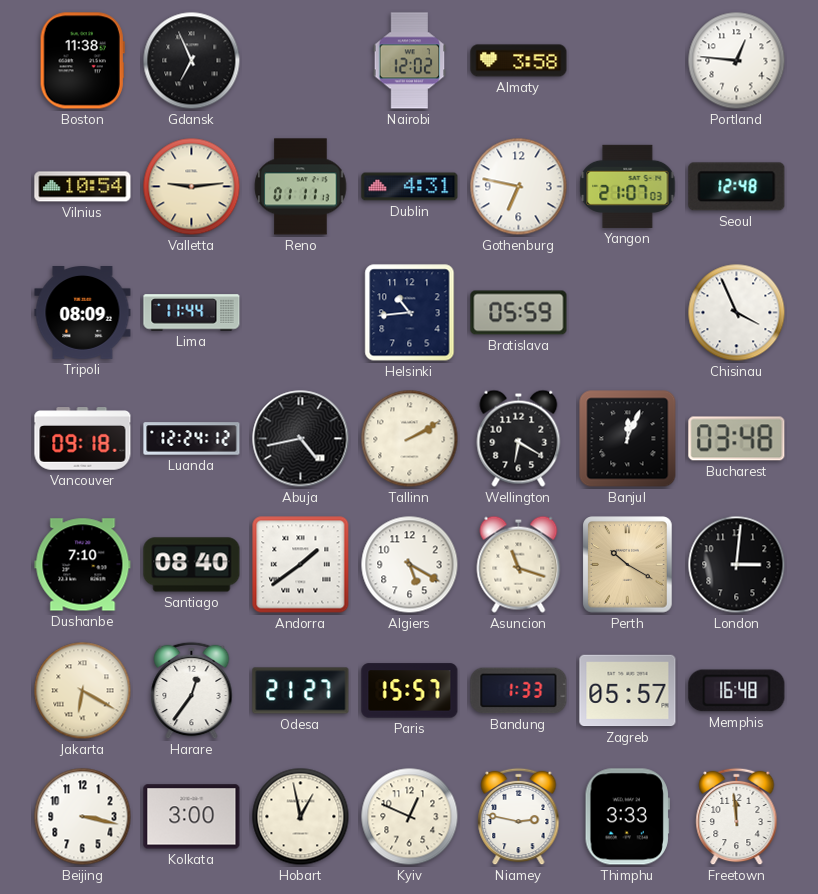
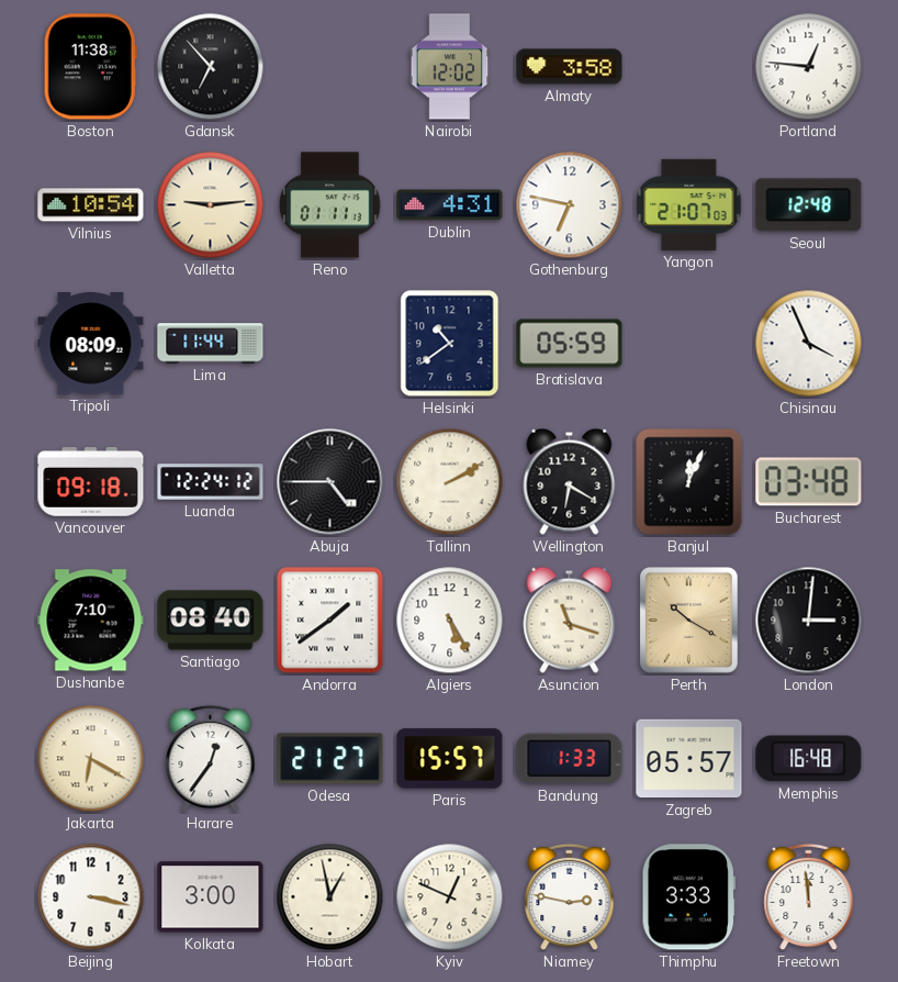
Gdansk: 6:56 -> 6:53 (211, 67)
Helsinki: 10:44 -> 10:39 (450, 344)
Abuja: 4:43 -> 4:45 (330, 482)
Algiers: 5:20 -> 5:25 (450, 621)
